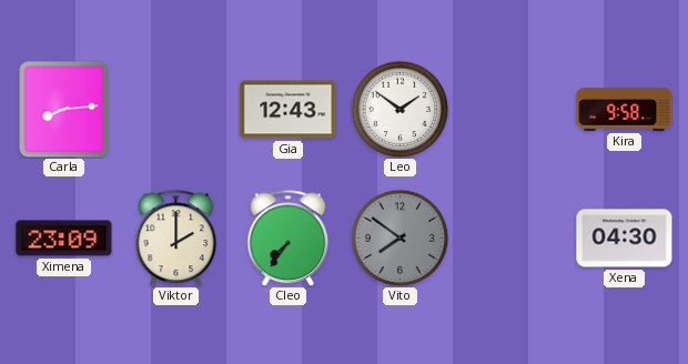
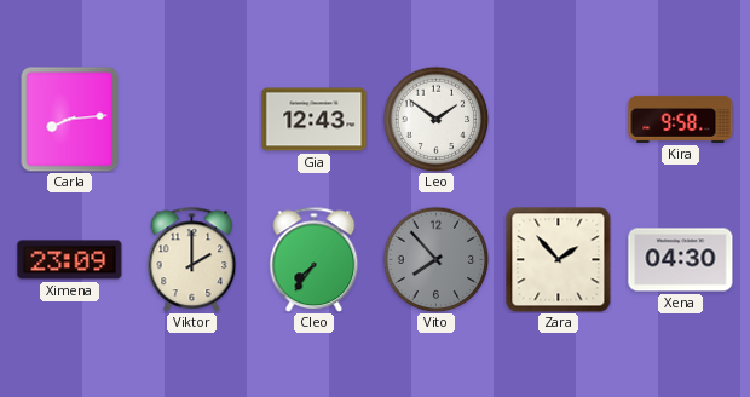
Vito: 7:51 -> 7:53 (435, 259)
Zara: none -> 1:53 (559, 260)
